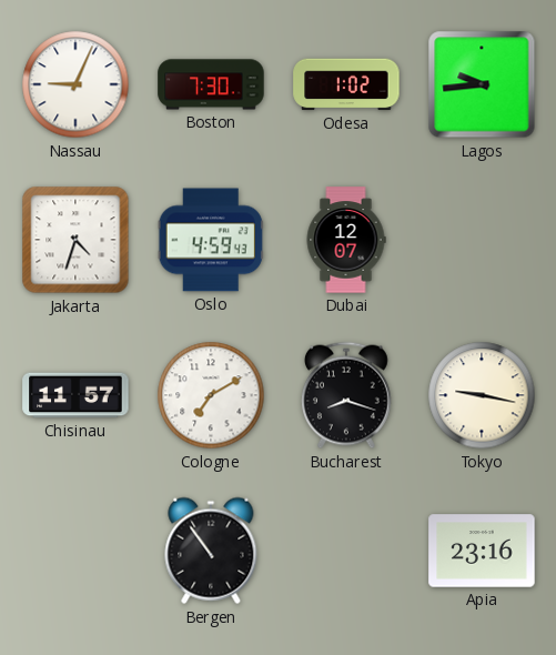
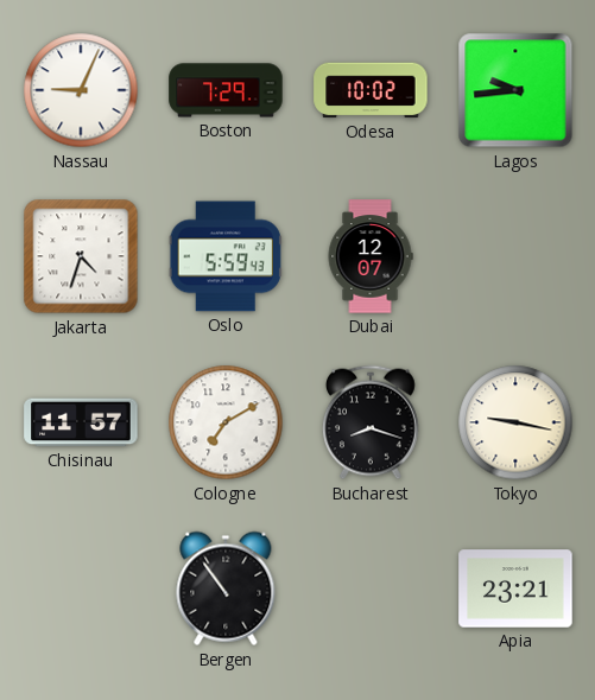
Boston: 7:30 -> 7:29 (226, 90)
Odesa: 1:02 -> 10:02 (371, 90)
Oslo: 4:59 -> 5:59 (226, 256)
Apia: 23:16 -> 23:21 (515, 588)
